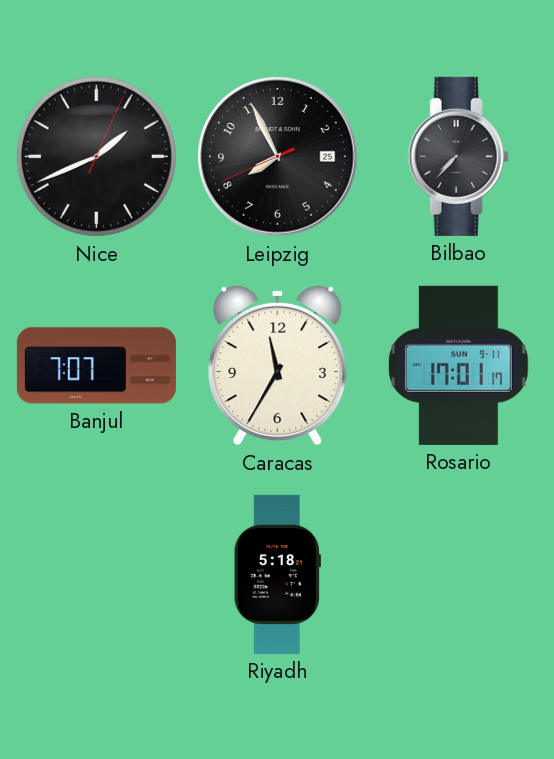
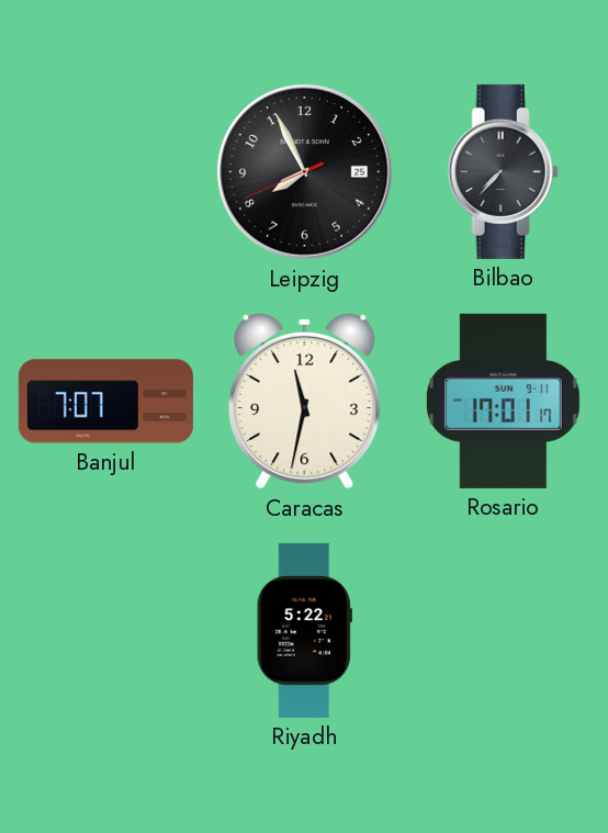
Nice: 1:41 -> none (96, 156)
Caracas: 11:35 -> 11:32 (305, 401)
Riyadh: 5:18 -> 5:22 (304, 630)
